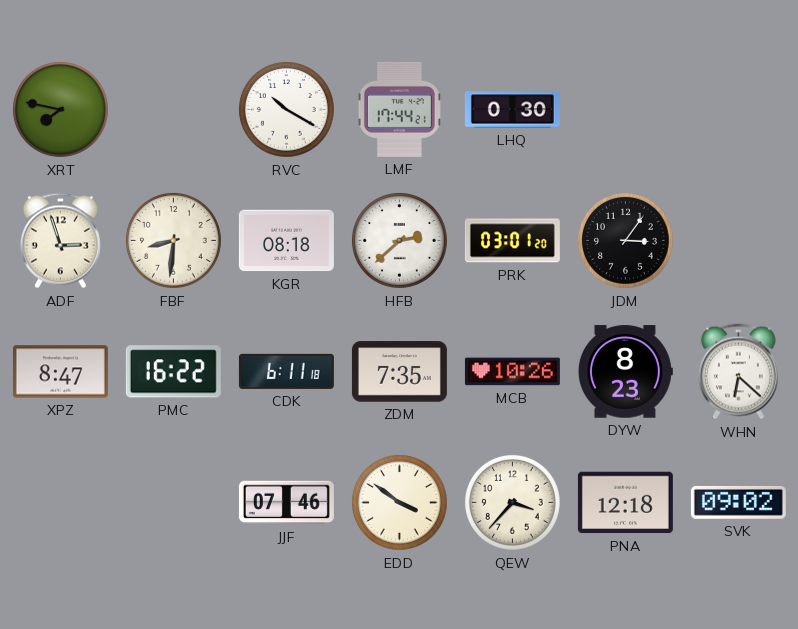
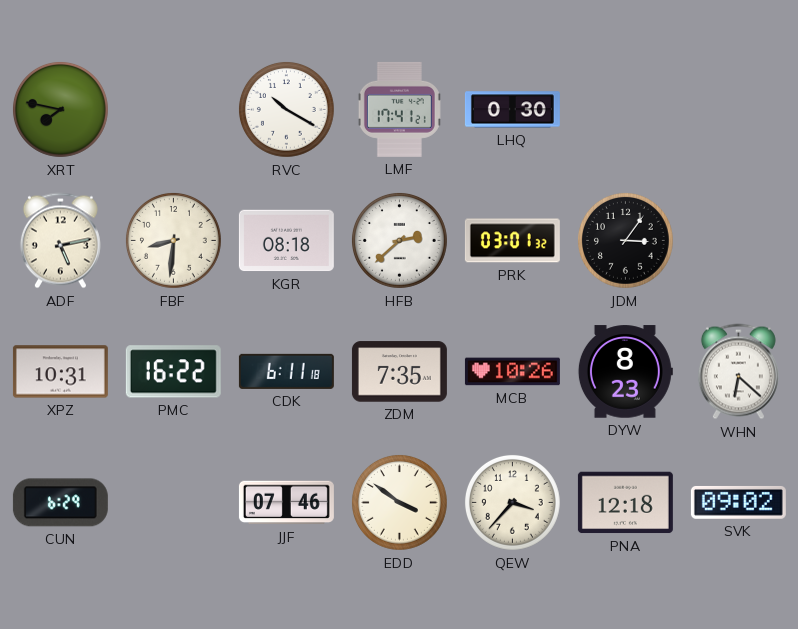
LMF: 17:44 -> 17:41 (399, 109)
ADF: 2:57 -> 5:13 (60, 241)
PRK: 03:01:20 -> 03:01:32 (512, 241)
XPZ: 8:47 -> 10:31 (60, 372)
CUN: none -> 6:29 (60, 503)
